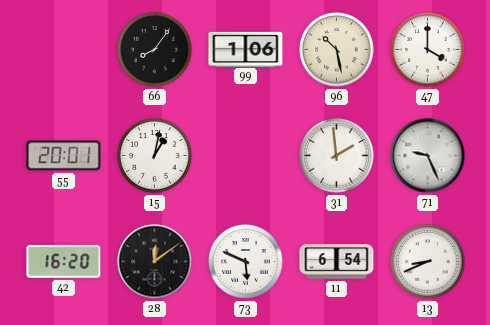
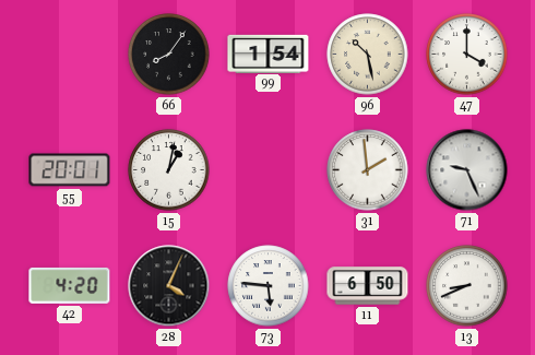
99: 1:06 -> 1:54 (269, 54)
42: 16:20 -> 4:20 (70, 285)
28: 12:09 -> 4:04 (169, 286)
73: 5:49 -> 5:46 (269, 286)
11: 6:54 -> 6:50 (368, 286)
